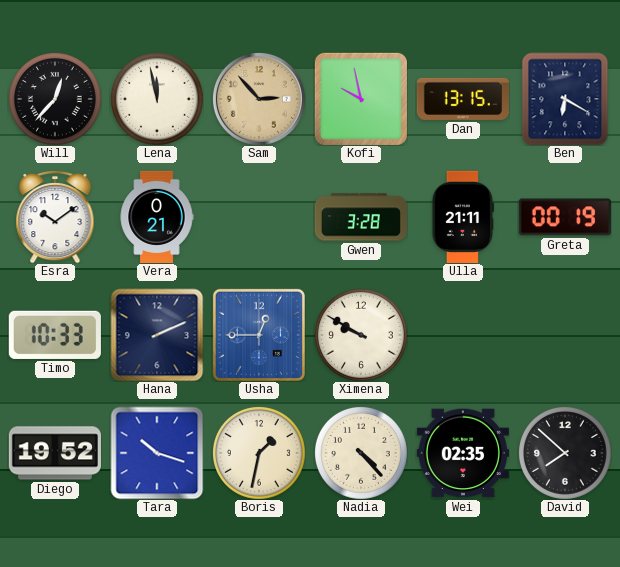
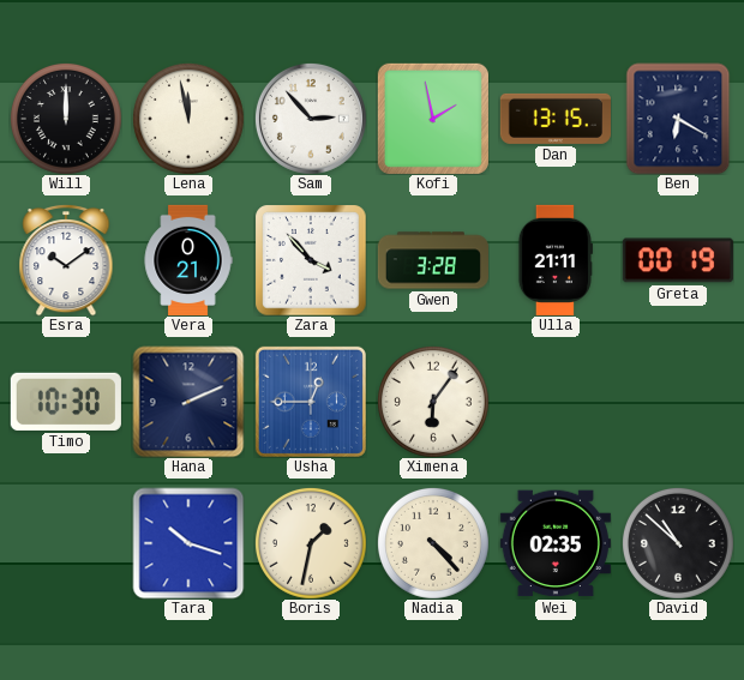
Will: 12:37 -> 12:00 (66, 119)
Sam dial: champagne -> white (311, 119)
Kofi: 9:58 -> 1:58 (433, 119)
Zara: none -> 3:53 (311, 260)
Timo: 10:33 -> 10:30 (66, 402)
Ximena: 9:50 -> 6:06 (433, 402)
Diego: 19:52 -> none (55, 453)
David: 7:52 -> 10:52 (678, 543)
